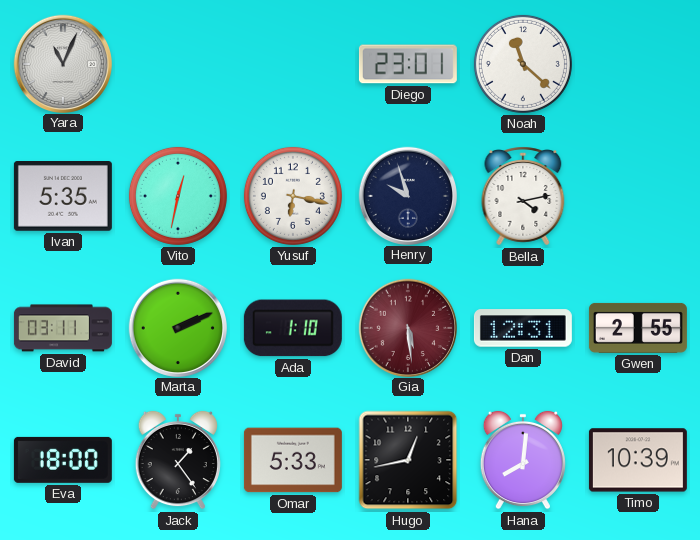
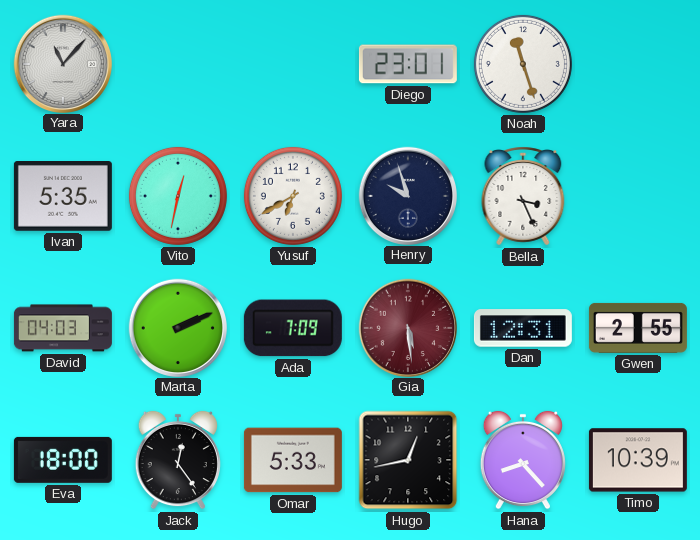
Yara: 11:04 -> 11:07 (62, 63)
Noah: 11:22 -> 11:27 (523, 64)
Yusuf: 6:17 -> 6:40 (293, 196)
Bella: 4:13 -> 3:26 (523, 196)
David: 03:11 -> 04:03 (63, 328)
Ada: 1:10 -> 7:09 (293, 328)
Jack: 1:24 -> 12:24 (178, 460)
Hana: 8:01 -> 8:23 (523, 460)
